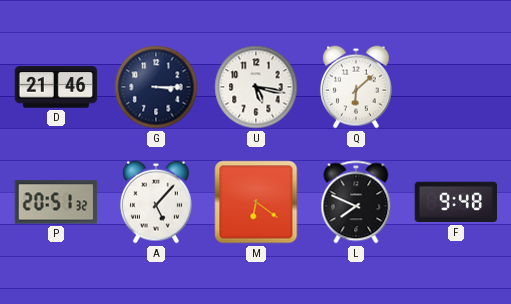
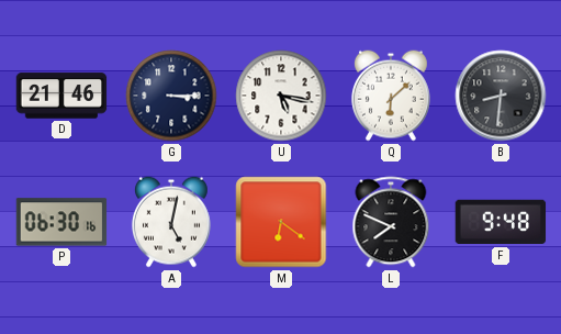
B: none -> 8:31 (501, 96)
P: 20:51 -> 06:30 (61, 222)
A: 5:07 -> 5:02 (171, 222)
